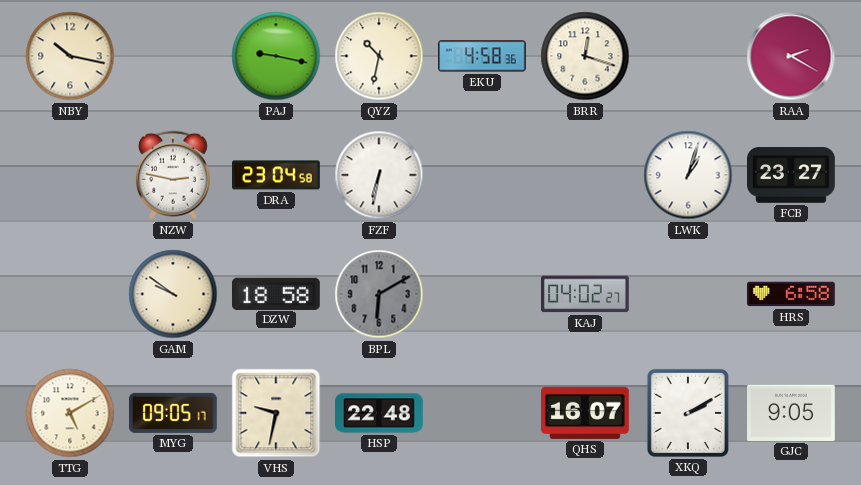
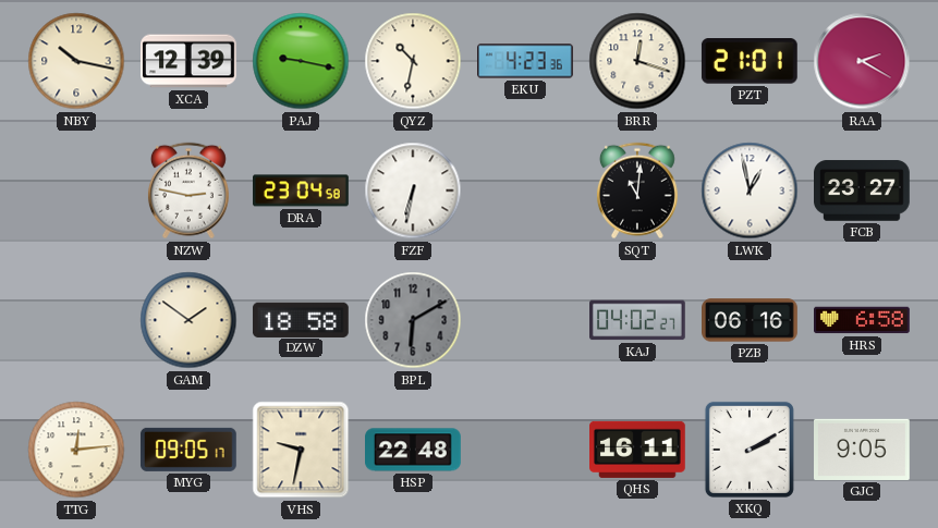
XCA: none -> 12:39 (190, 61)
EKU: 4:58 -> 4:23 (526, 61)
PZT: none -> 21:01 (750, 62)
SQT: none -> 11:01 (637, 191)
LWK: 1:03 -> 12:58 (750, 191)
GAM: 9:51 -> 1:51 (188, 320)
PZB: none -> 06:16 (751, 320)
TTG: 5:10 -> 12:14 (76, 450)
QHS: 16:07 -> 16:11 (638, 450)
